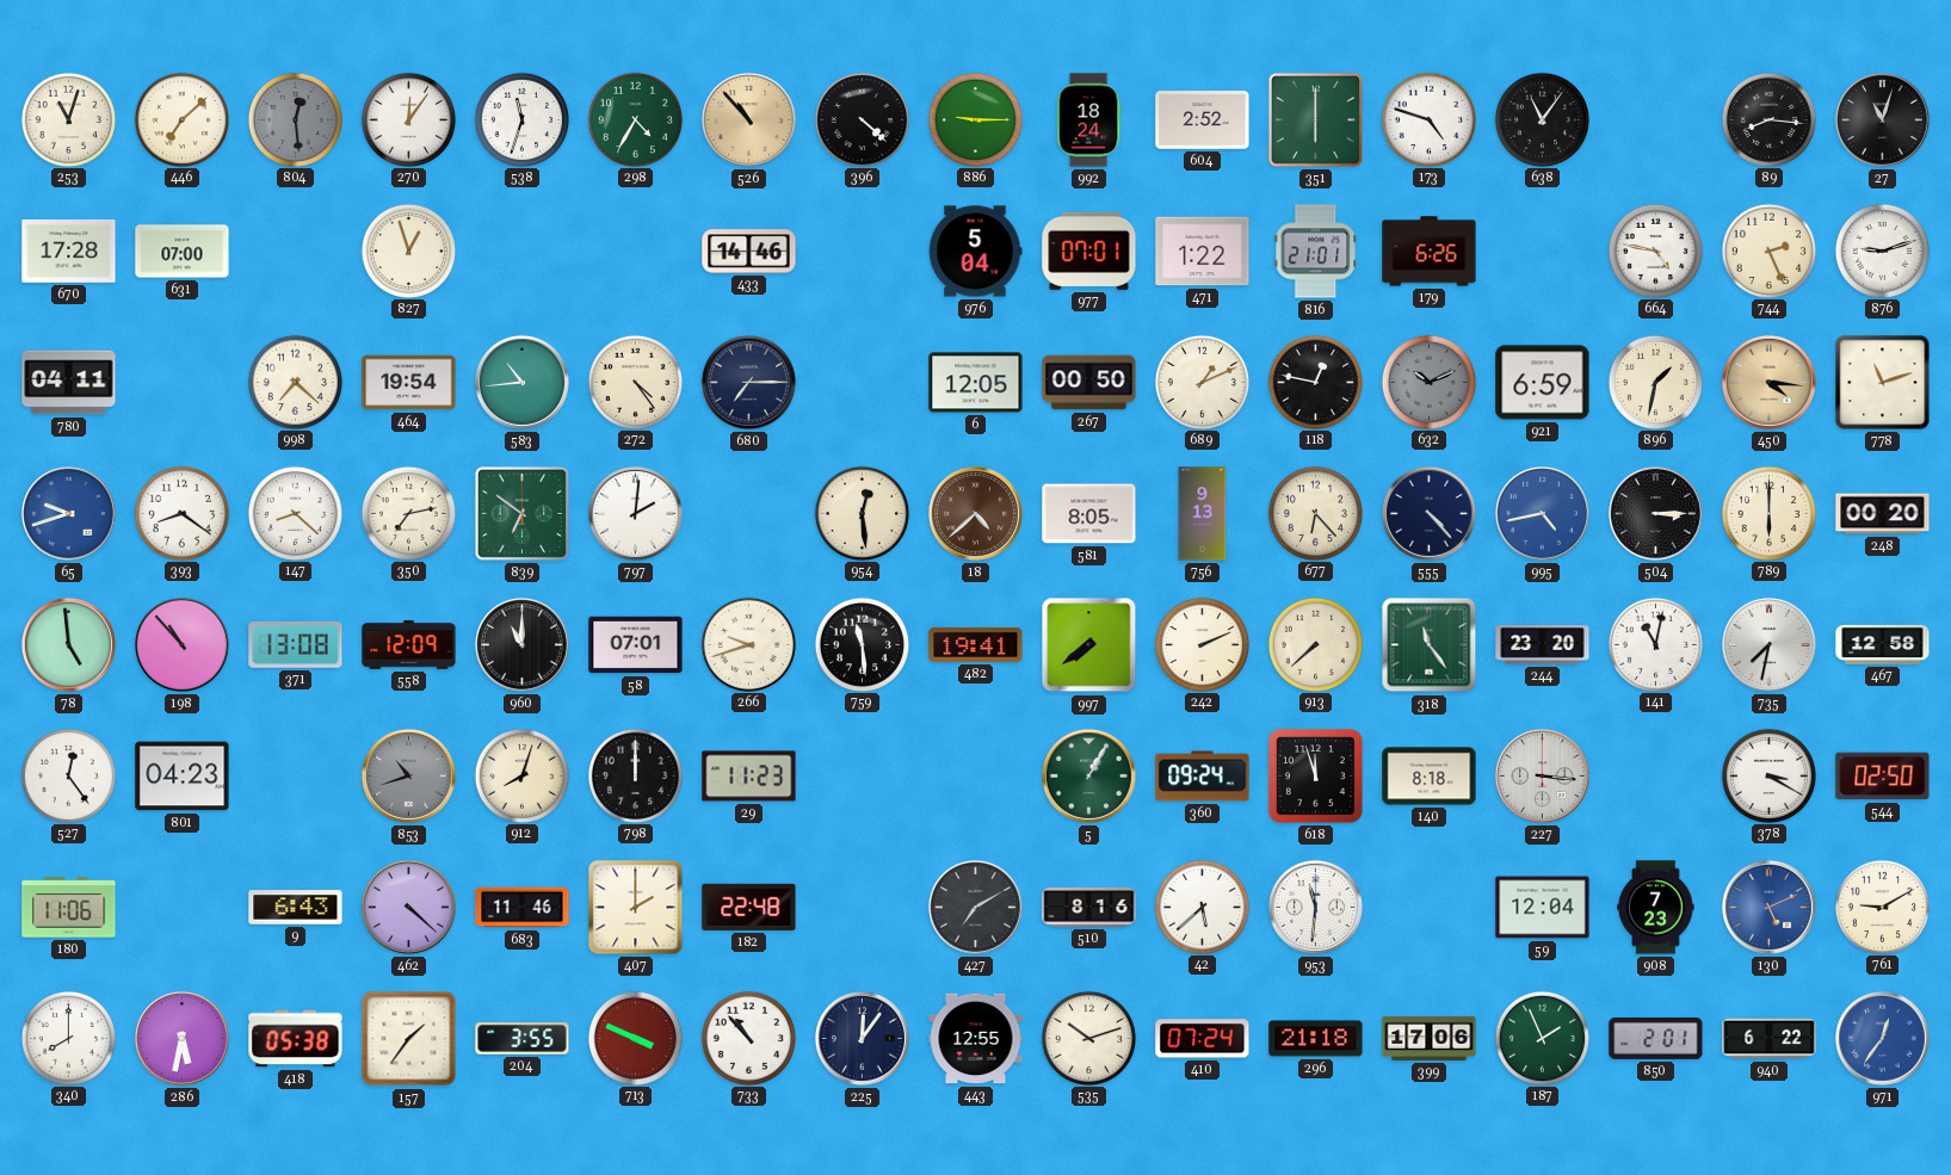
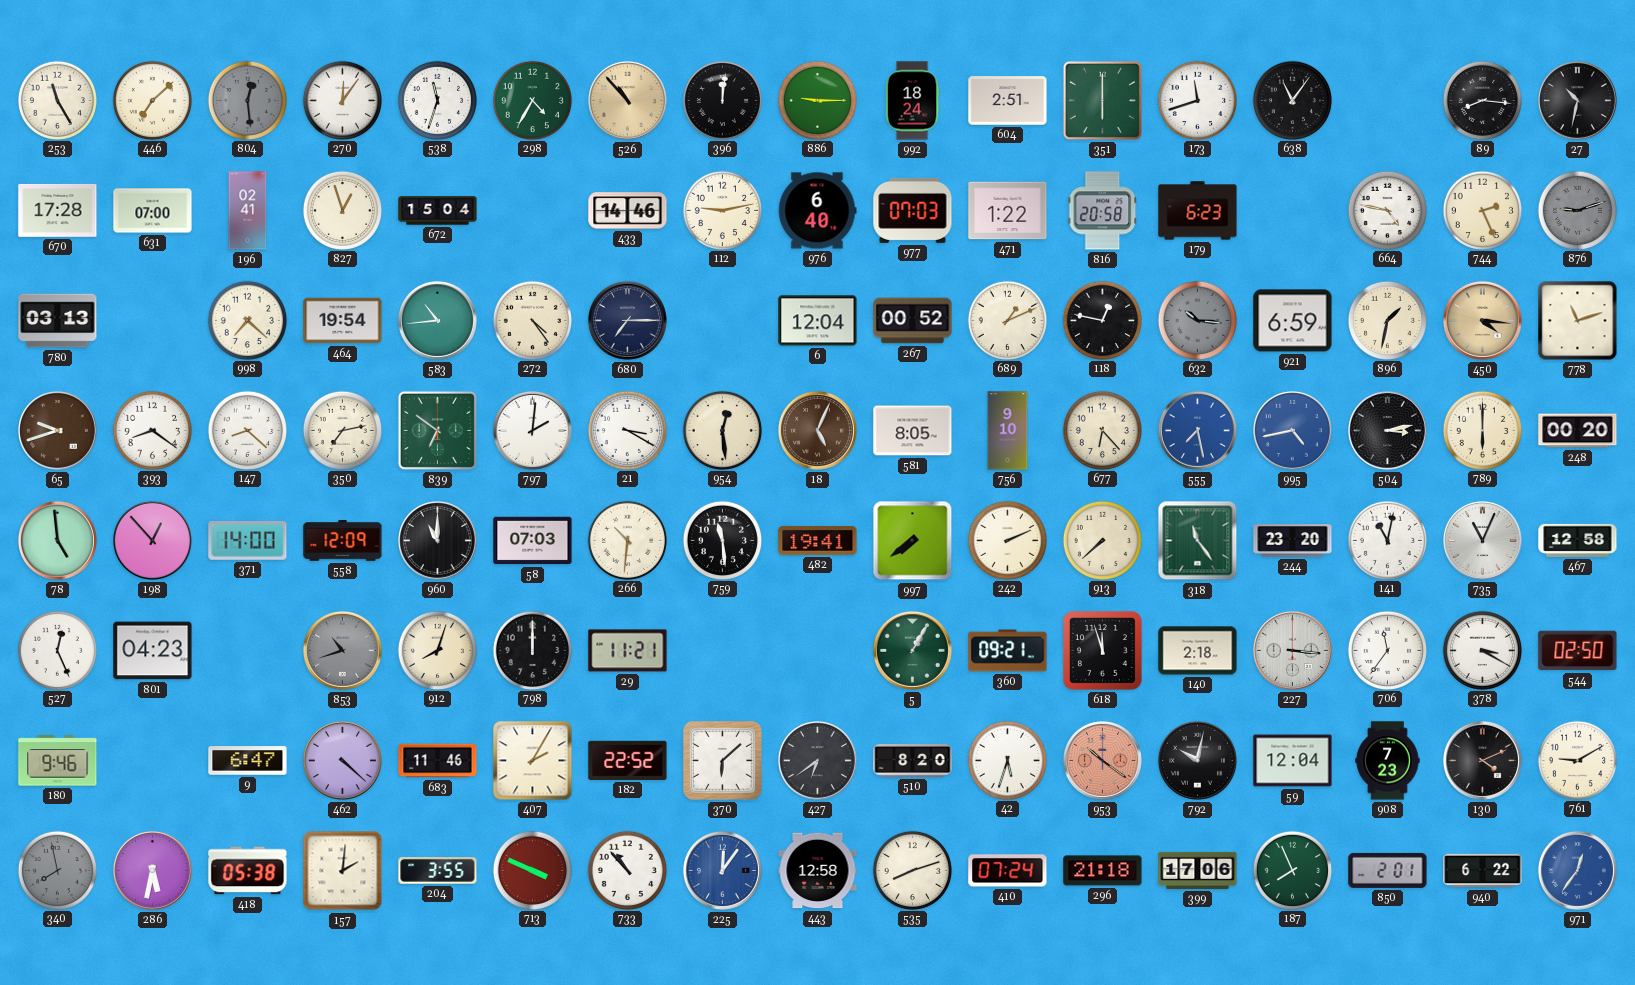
253: 11:03 -> 11:25 (57, 100)
396: 4:22 -> 12:01 (722, 100)
604: 2:52 -> 2:51 (1008, 101)
173: 4:48 -> 11:42 (1197, 100)
27: 11:03 -> 10:32 (1577, 100)
196: none -> 02:41 (248, 211)
672: none -> 15:04 (438, 211)
112: none -> 9:13 (722, 210)
976: 5:04 -> 6:40 (817, 211)
977: 07:01 -> 07:03 (913, 210)
816: 21:01 -> 20:58 (1103, 211)
179: 6:26 -> 6:23 (1198, 211)
876 dial: white -> grey (1577, 210)
780: 04:11 -> 03:13 (58, 321)
6: 12:05 -> 12:04 (818, 321)
267: 00:50 -> 00:52 (913, 321)
632: 10:11 -> 10:16 (1197, 320)
65 dial: blue -> brown (57, 430)
21: none -> 3:20 (627, 430)
18: 4:38 -> 5:04 (817, 430)
756: 9:13 -> 9:10 (1008, 431)
555: 4:23 -> 7:28 (1197, 430)
555 dial: navy -> blue (1197, 430)
504: 3:15 -> 3:13 (1387, 430)
198: 10:53 -> 12:53 (152, 540)
371: 13:08 -> 14:00 (248, 541)
58: 07:01 -> 07:03 (533, 541)
266: 9:42 -> 10:31 (627, 540)
735: 7:32 -> 11:04 (1482, 540)
527: 12:24 -> 12:26 (57, 650)
29: 11:23 -> 11:21 (628, 651)
360: 09:24 -> 09:21 (1008, 651)
140: 8:18 -> 2:18 (1198, 651)
706: none -> 11:36 (1387, 650)
180: 11:06 -> 9:46 (58, 761)
9: 6:43 -> 6:47 (248, 761)
407: 2:00 -> 2:05 (533, 761)
182: 22:48 -> 22:52 (628, 760)
370: none -> 6:08 (723, 761)
427: 7:10 -> 6:39 (817, 760)
510: 8:16 -> 8:20 (913, 760)
42: 5:38 -> 5:33 (1007, 760)
953: 11:31 -> 10:21 (1102, 760)
953 dial: white -> salmon (1102, 760)
792: none -> 10:02 (1197, 760)
130: 5:11 -> 4:11 (1482, 760)
130 dial: blue -> black (1482, 760)
340: 8:00 -> 7:58 (57, 870)
340 dial: white -> grey (57, 870)
157: 1:36 -> 2:01 (343, 871)
225 dial: navy -> blue (722, 870)
443: 12:55 -> 12:58 (818, 871)
535: 10:12 -> 8:12 (912, 870)
187: 1:56 -> 7:56 (1292, 870)
